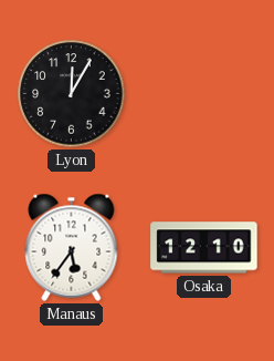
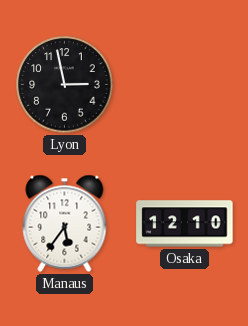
Lyon: 12:05 -> 2:58 (65, 85)
